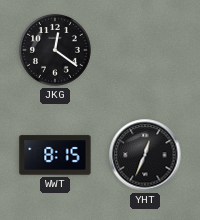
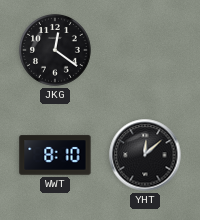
WWT: 8:15 -> 8:10 (55, 155)
YHT: 12:34 -> 12:08 (145, 155)
